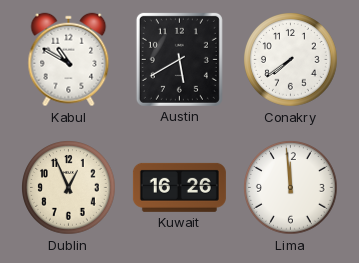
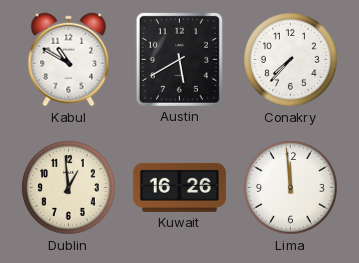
Conakry: 7:39 -> 7:37 (291, 60)
Dublin: 12:56 -> 12:59 (69, 188)
